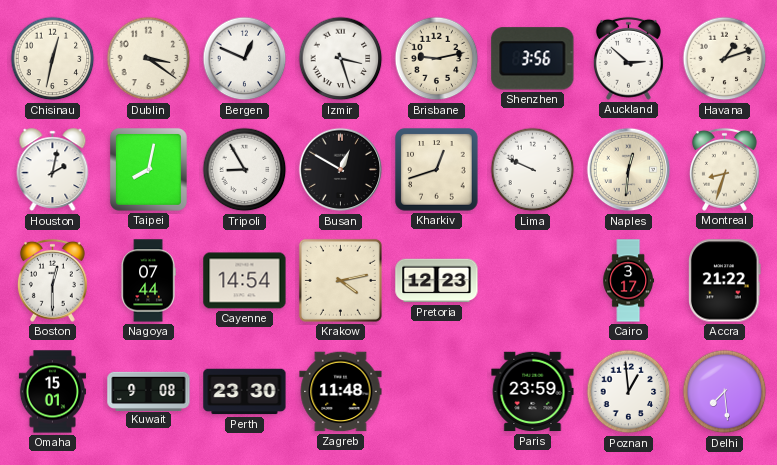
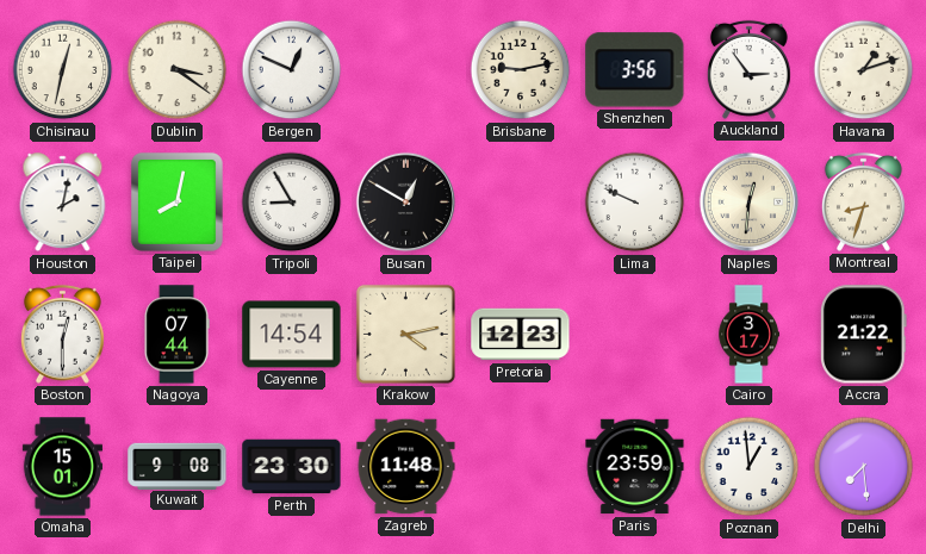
Izmir: 3:27 -> none (341, 59)
Auckland: 2:52 -> 2:54 (748, 69)
Kharkiv: 12:42 -> none (437, 170)
